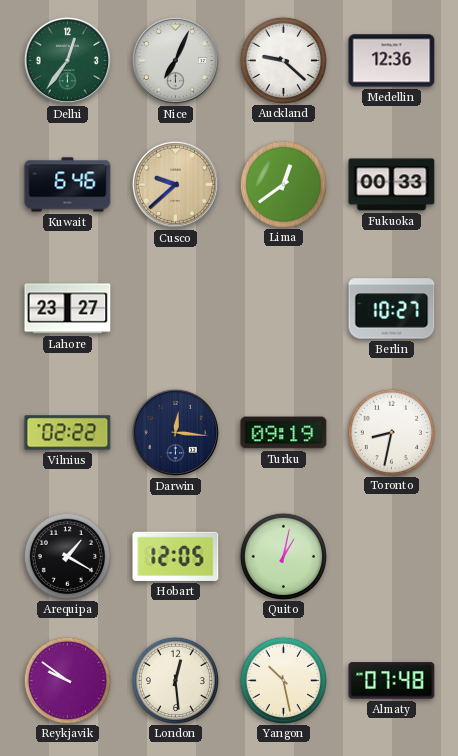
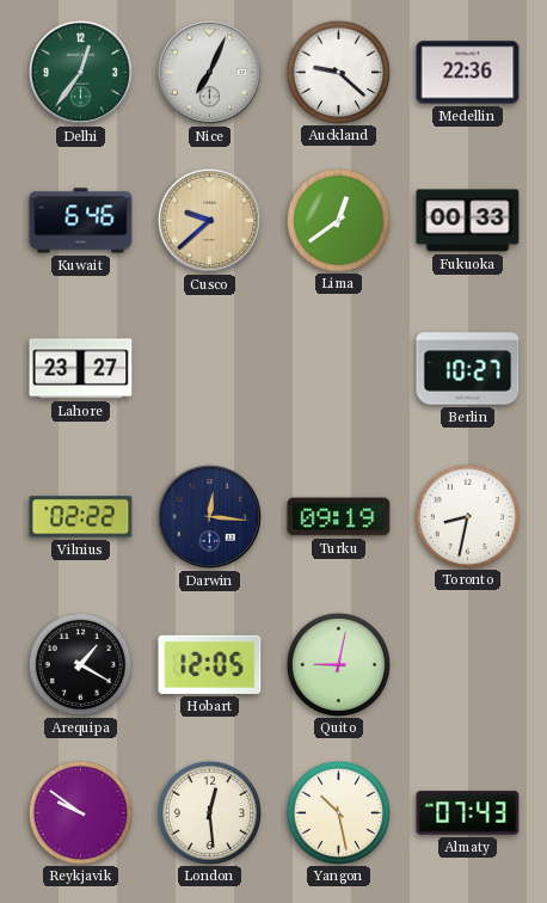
Medellin: 12:36 -> 22:36 (468, 73)
Quito: 1:02 -> 9:02 (338, 664)
Almaty: 07:48 -> 07:43 (468, 813)
